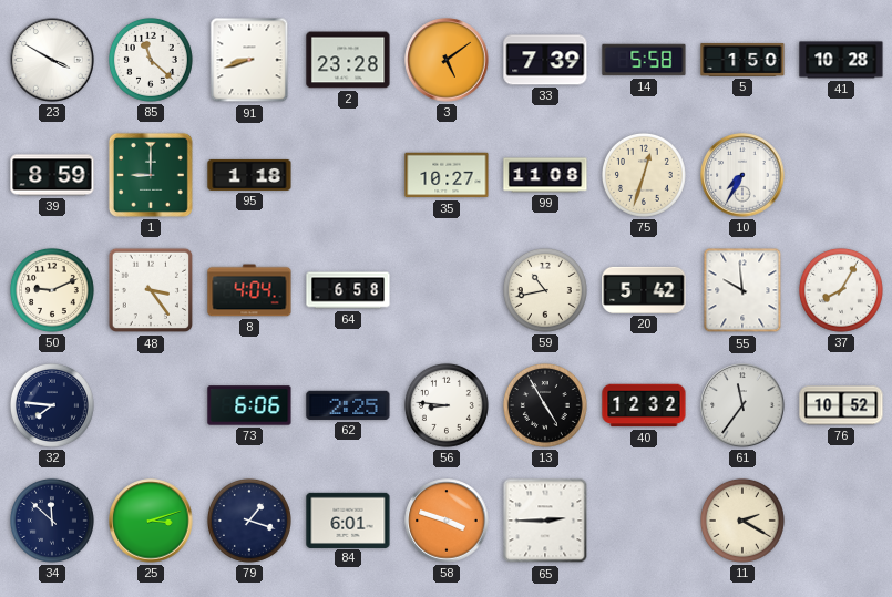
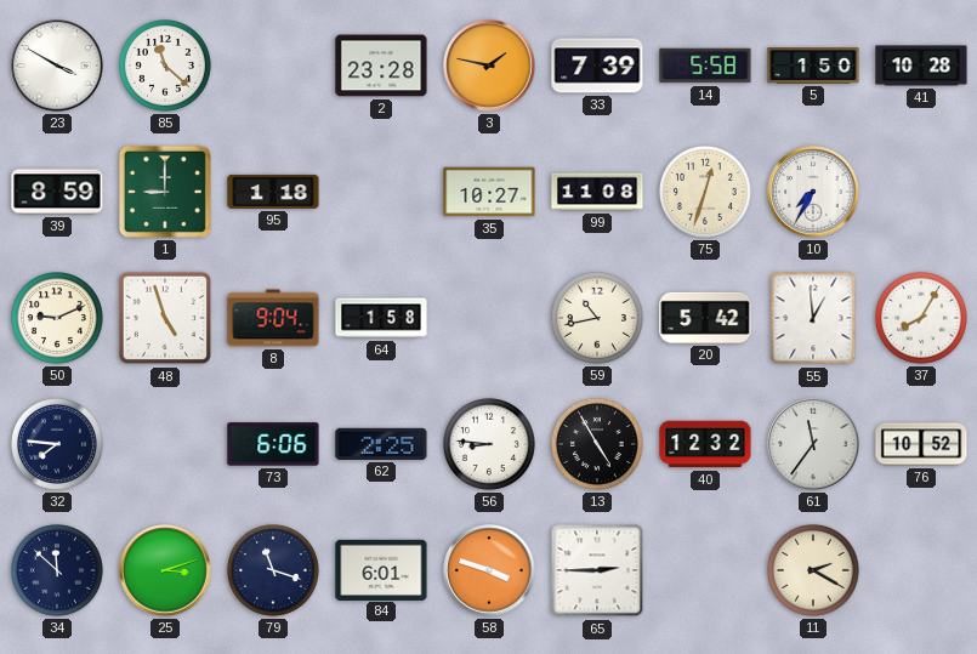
91: 8:42 -> none (249, 60)
3: 5:09 -> 1:47 (489, 66)
48: 3:24 -> 4:57 (165, 318)
8: 4:04 -> 9:04 (273, 318)
64: 6:58 -> 1:58 (381, 318)
55: 9:59 -> 12:59 (813, 318)
79: 1:18 -> 11:18 (273, 570)
